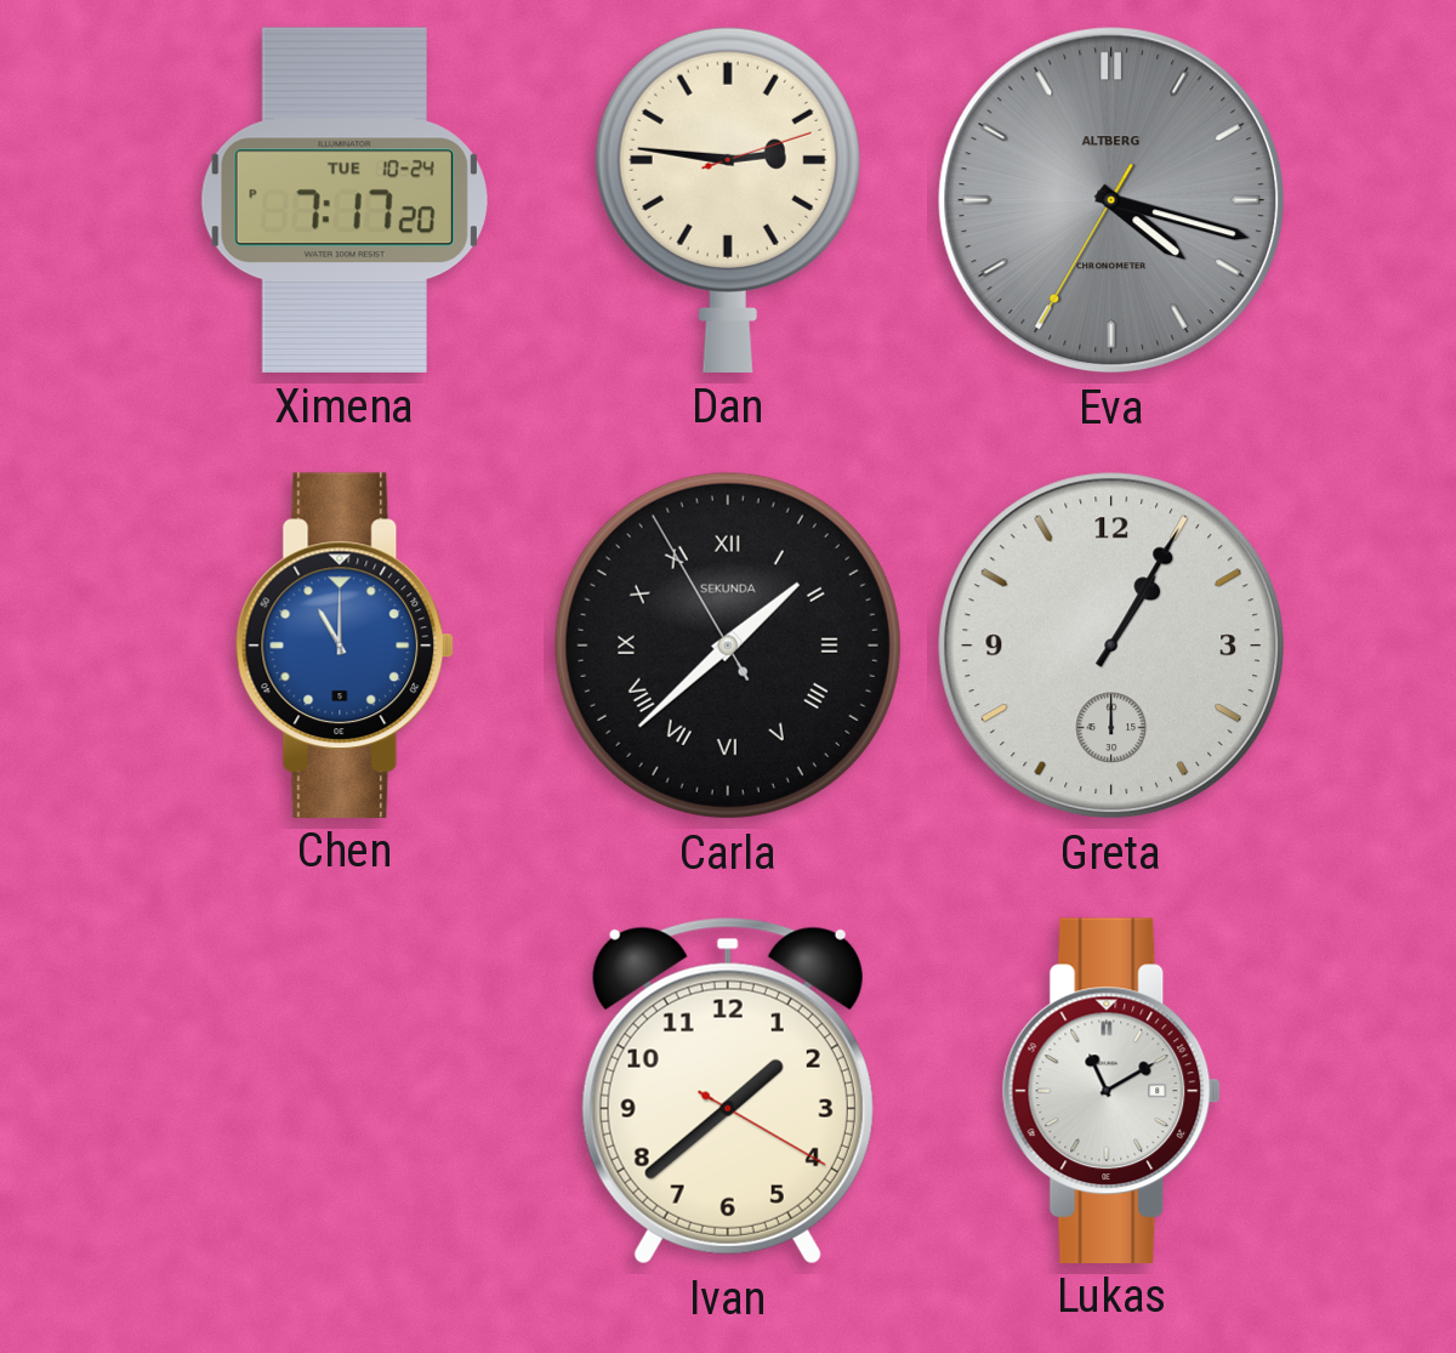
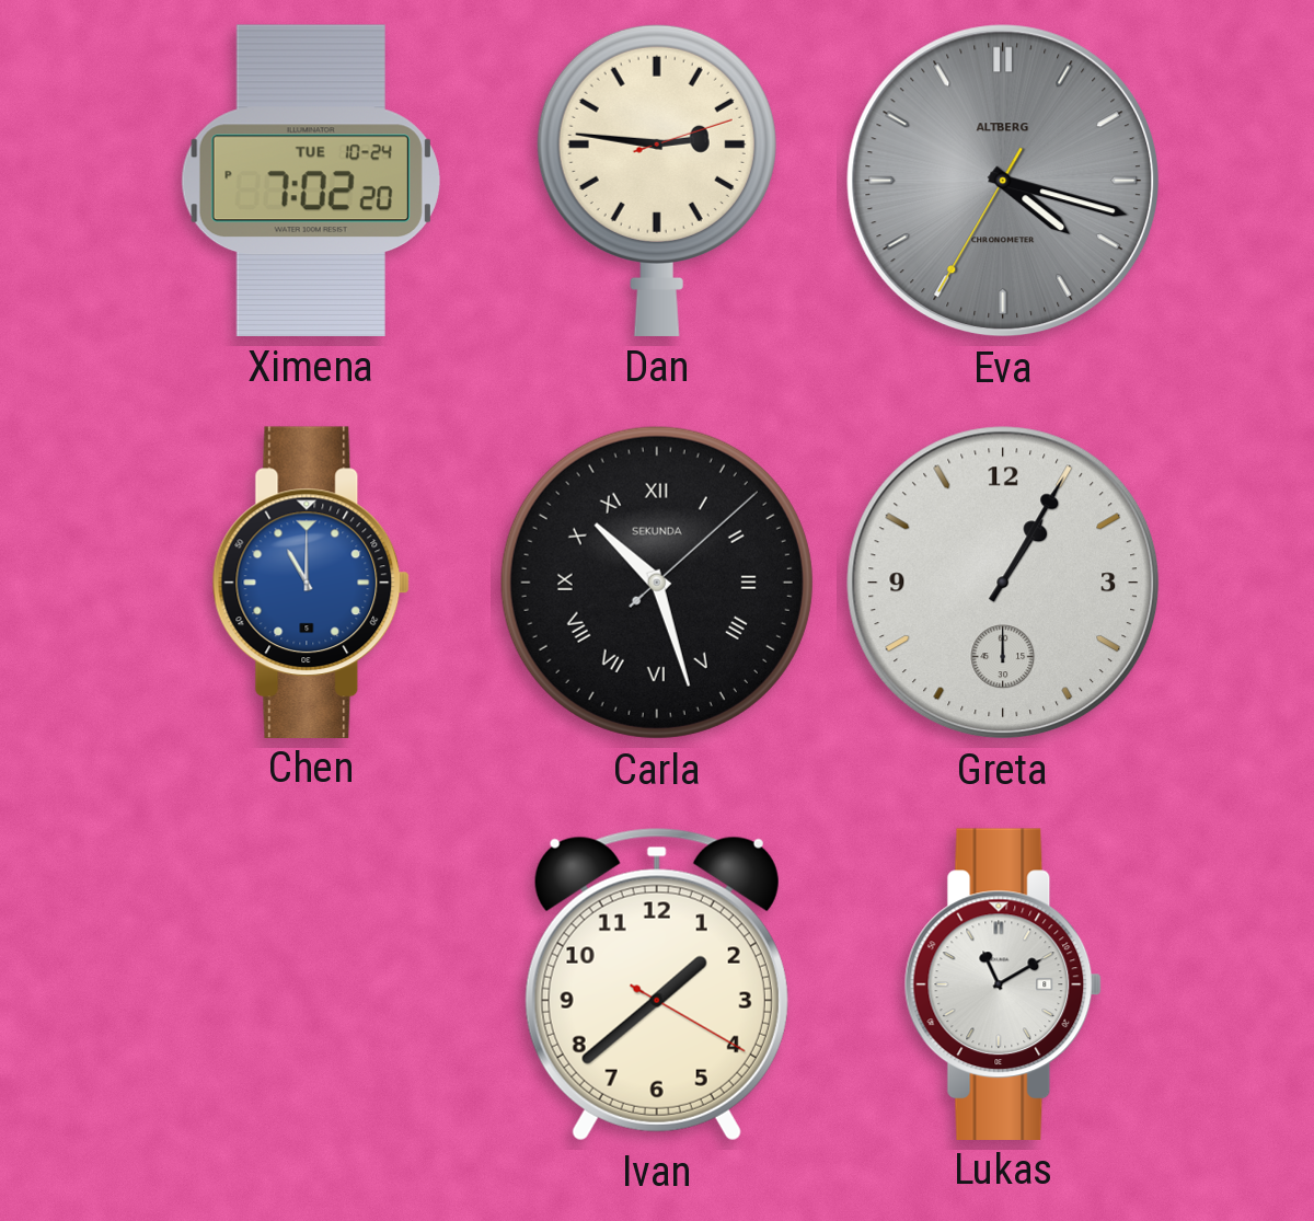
Ximena: 7:17 -> 7:02 (311, 181)
Carla: 1:37 -> 10:27 (657, 583)
